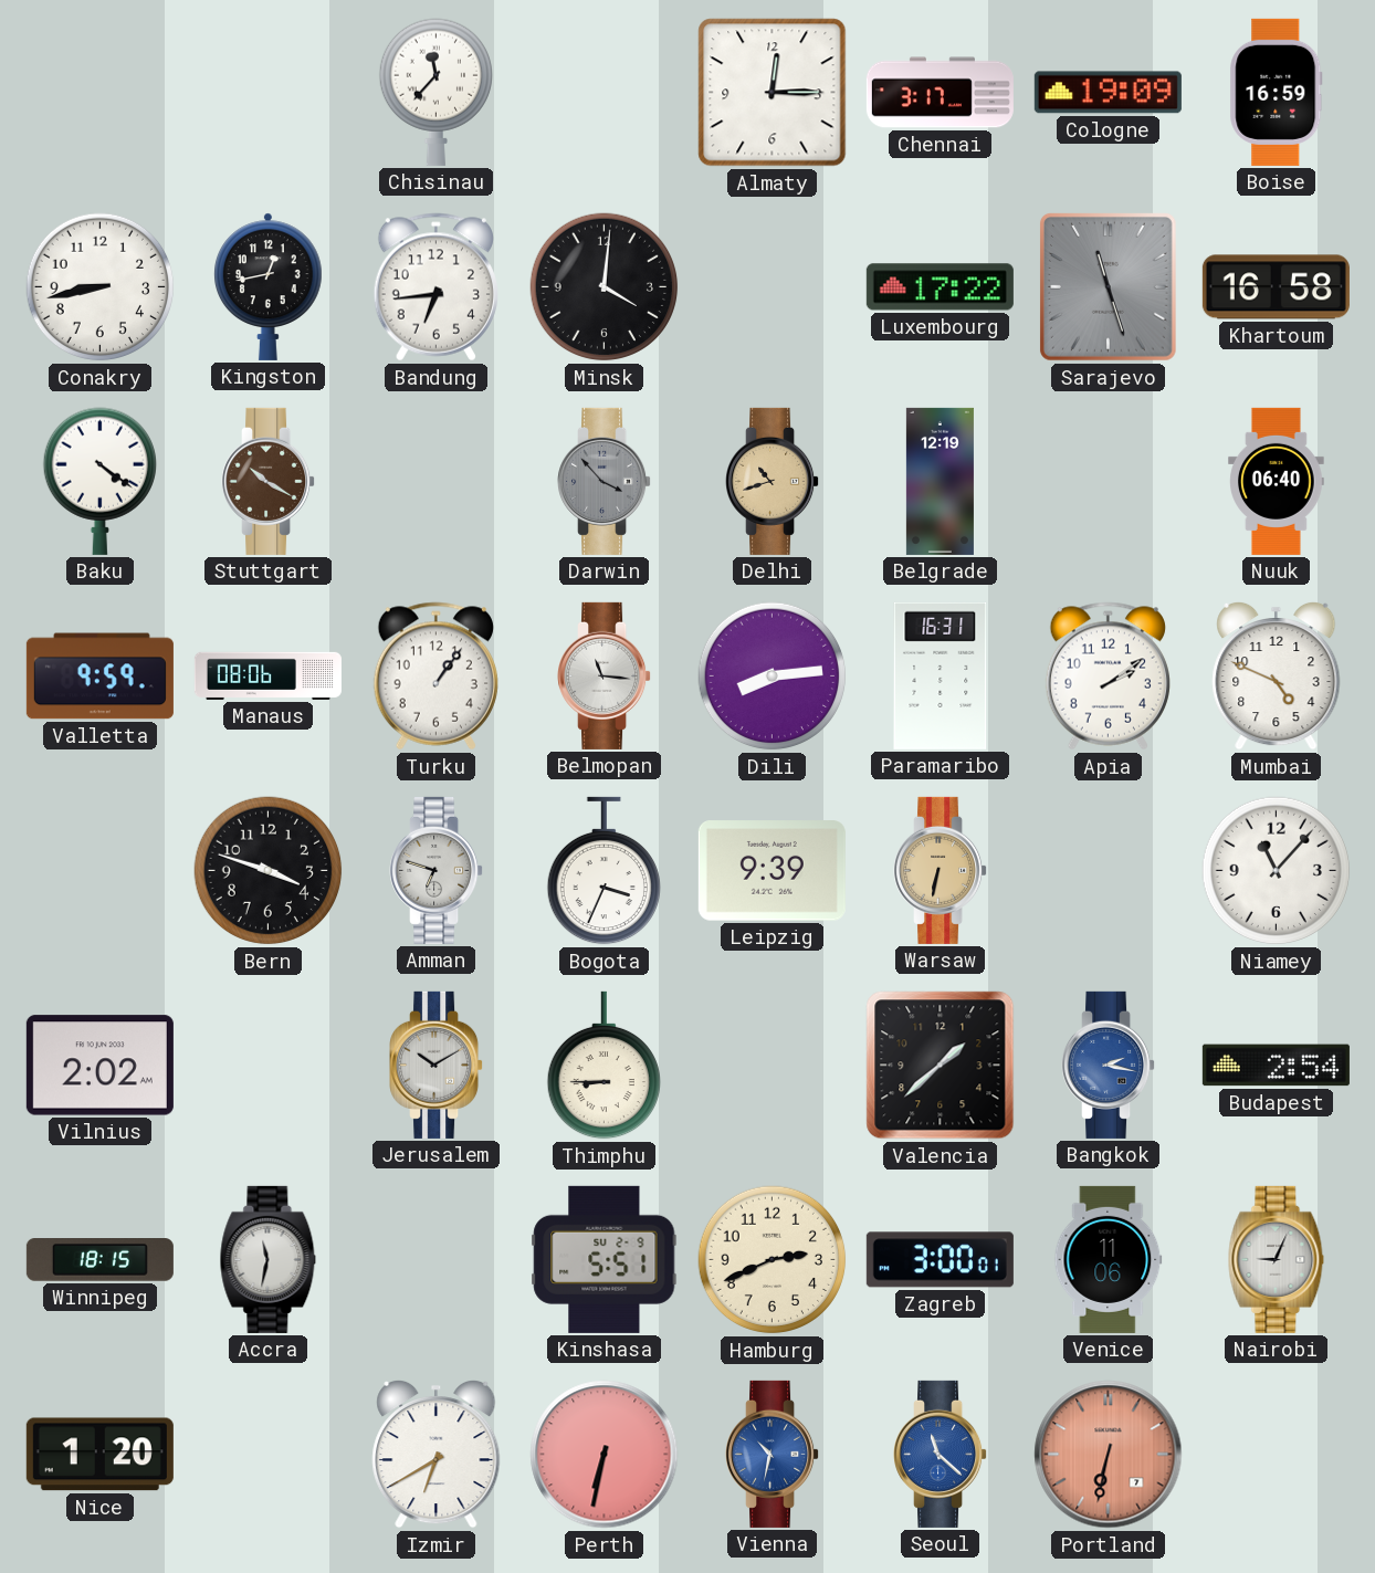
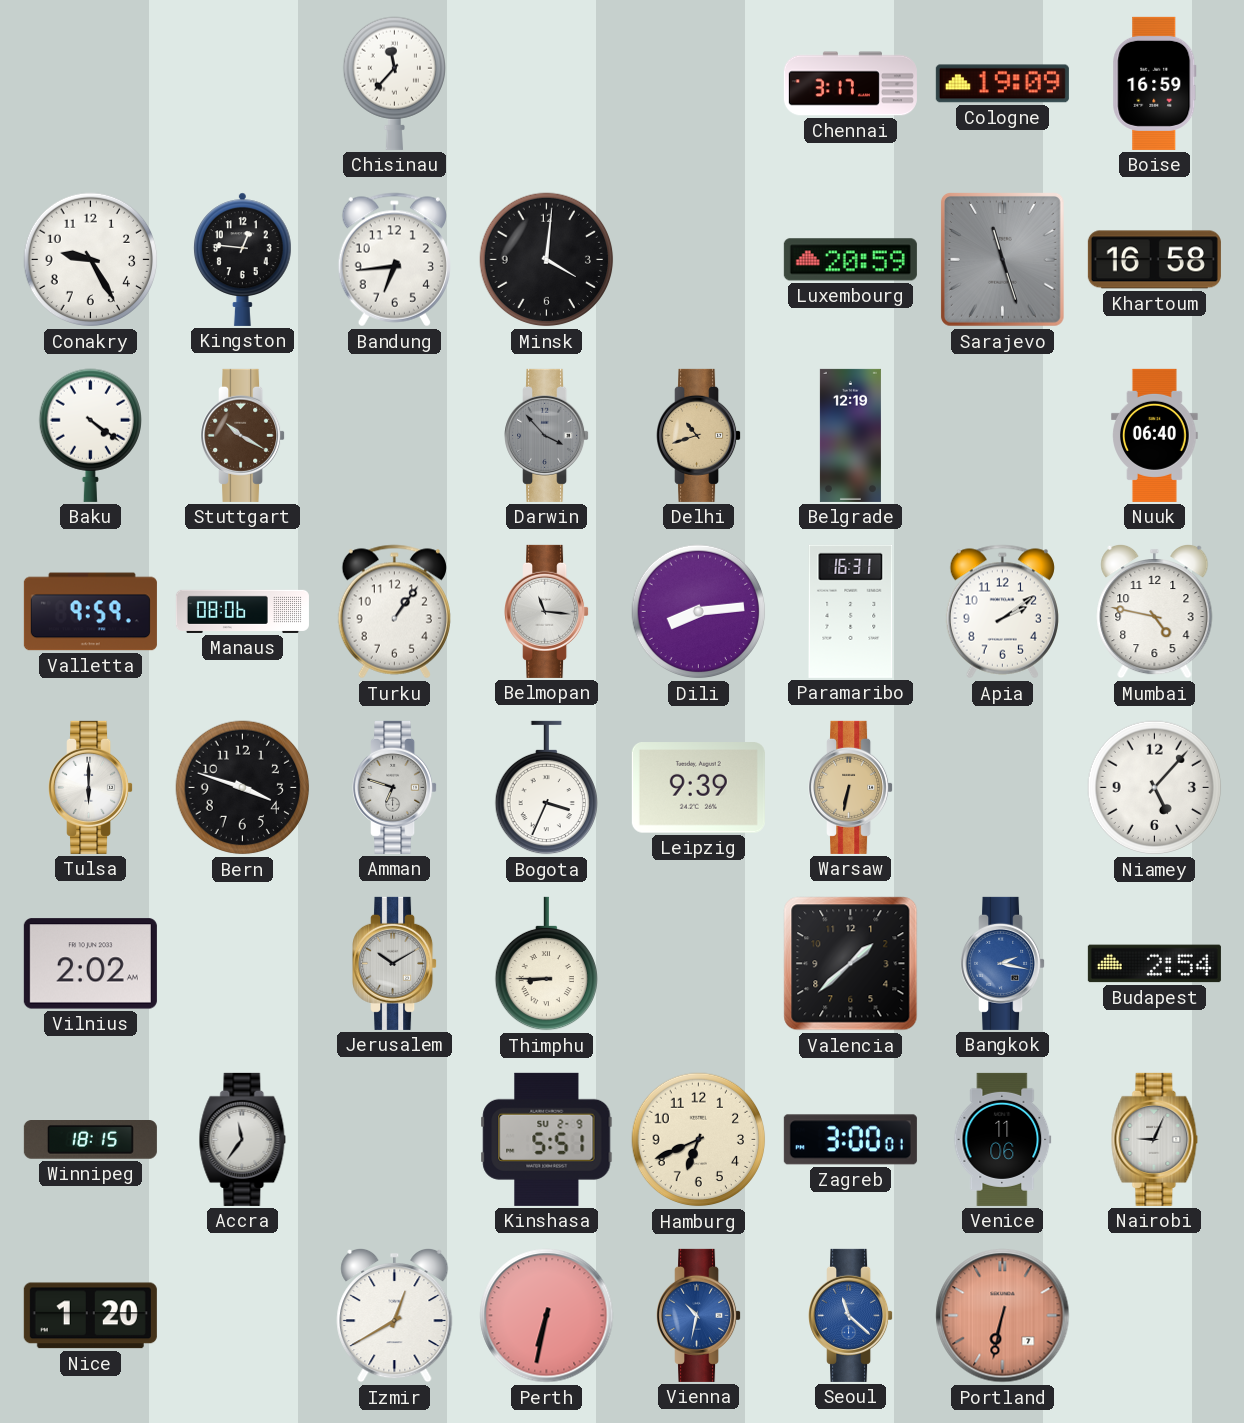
Almaty: 12:15 -> none (773, 93)
Conakry: 8:43 -> 9:25 (91, 260)
Kingston: 12:43 -> 12:46 (243, 259)
Luxembourg: 17:22 -> 20:59 (850, 260)
Mumbai: 4:49 -> 4:47 (1155, 611)
Tulsa: none -> 6:00 (91, 787)
Niamey: 11:07 -> 5:07 (1155, 788)
Accra: 11:32 -> 11:36 (243, 1139)
Hamburg: 2:41 -> 6:41 (699, 1140)
Izmir: 6:40 -> 12:40 (395, 1315)
